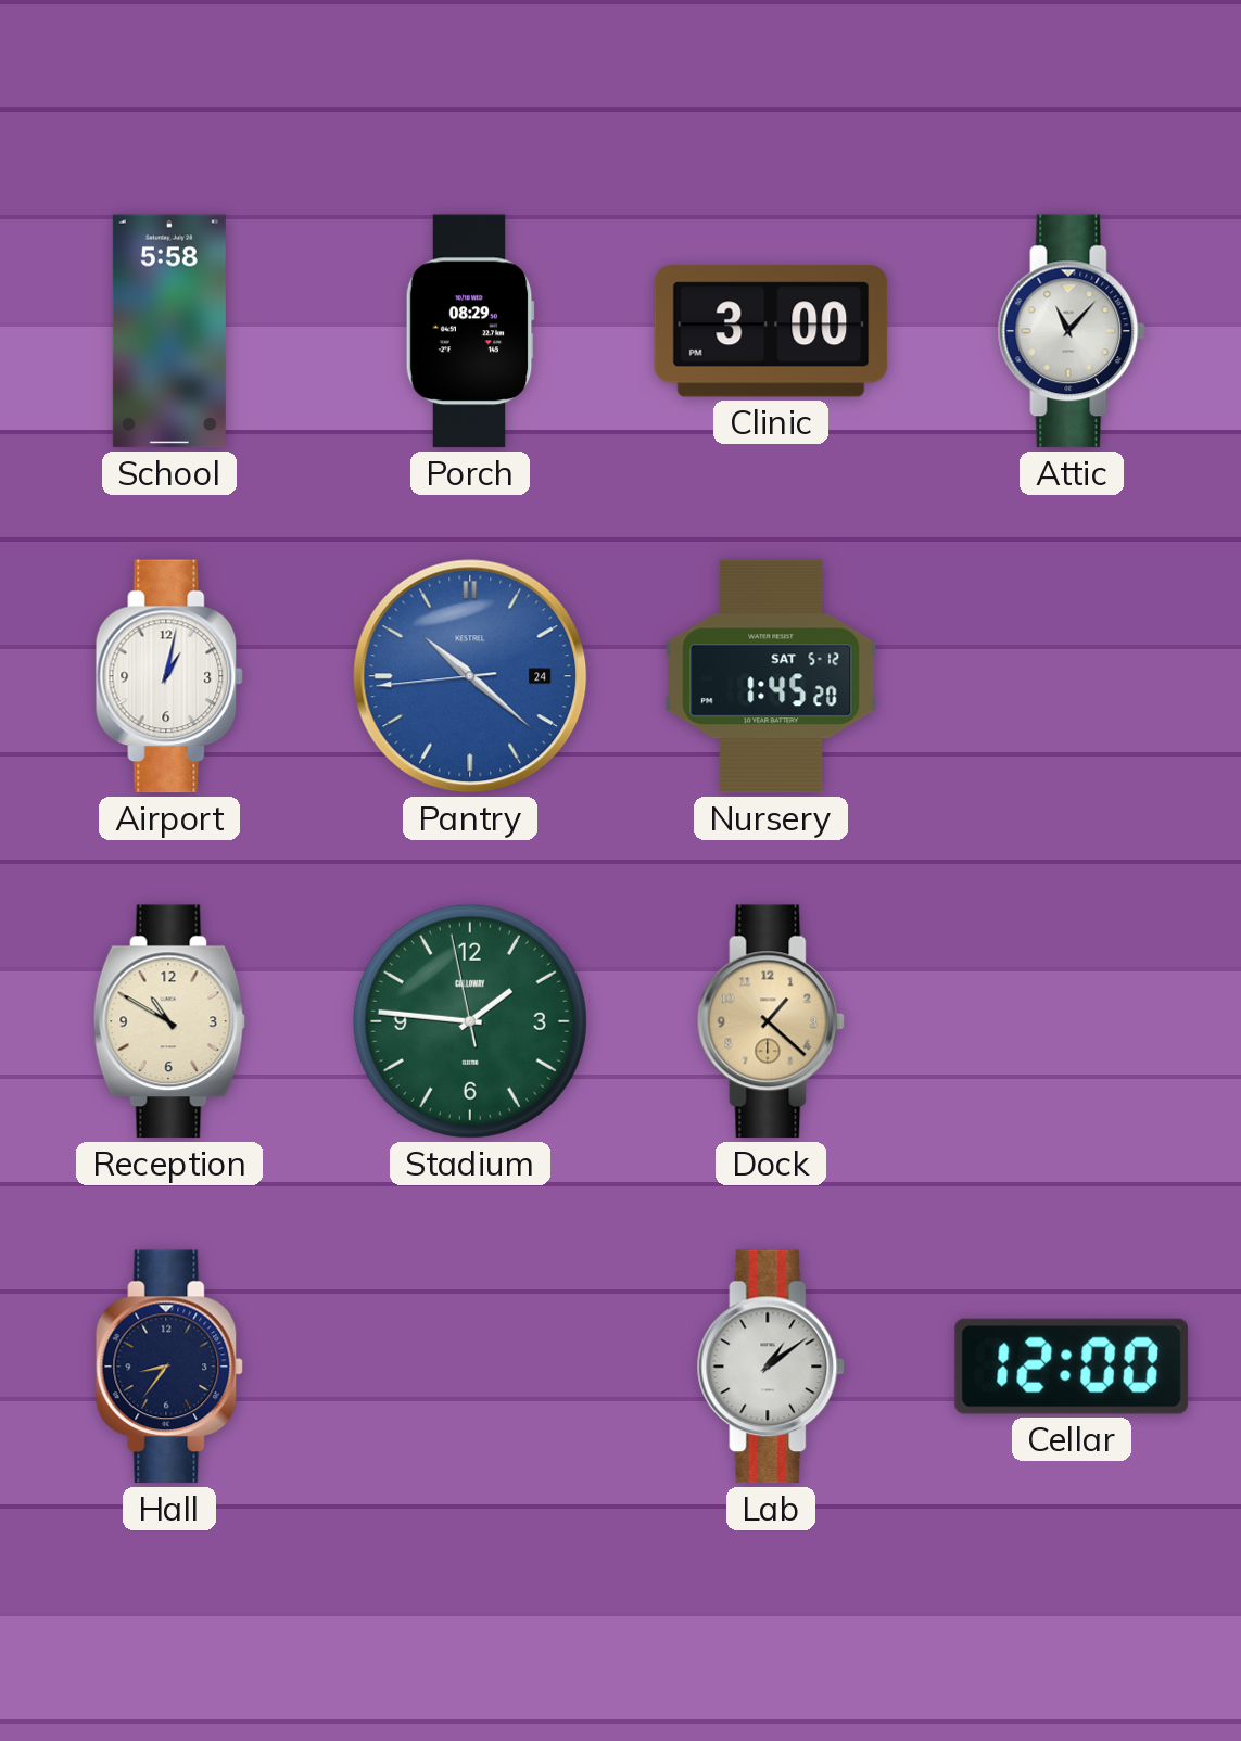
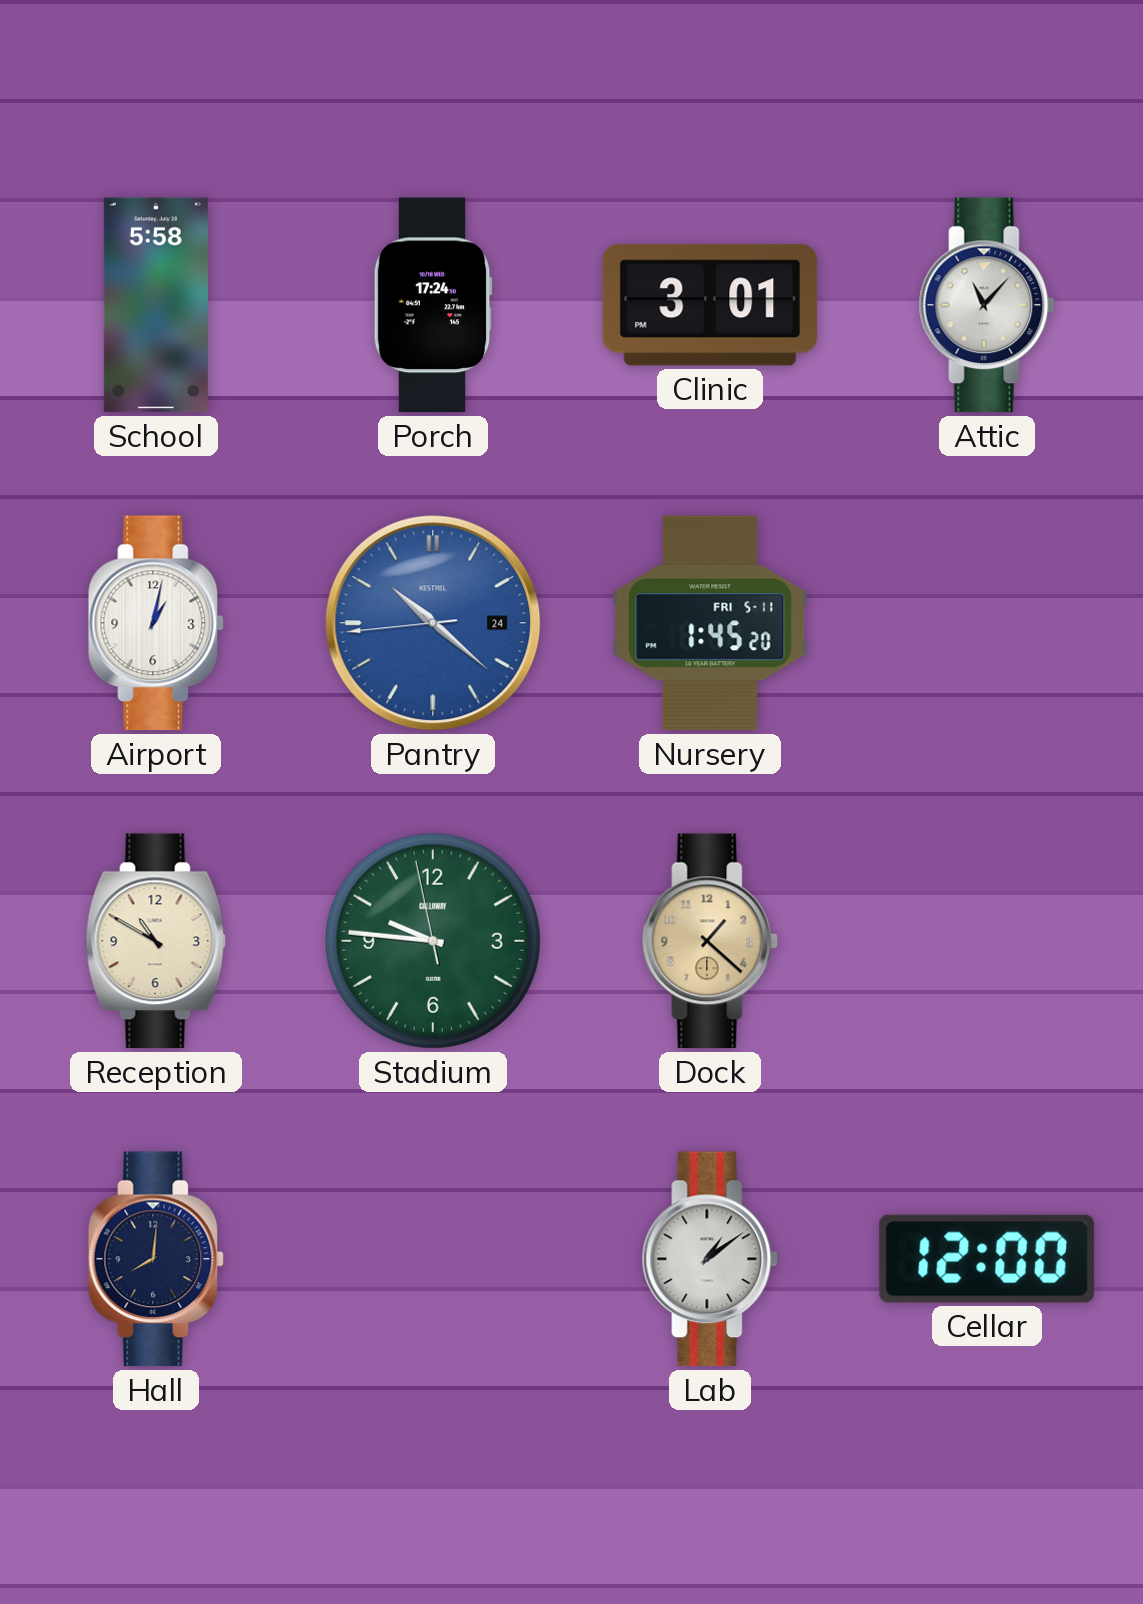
Porch: 08:29 -> 17:24 (433, 305)
Clinic: 3:00 -> 3:01 (710, 305)
Nursery date: SAT 5-12 -> FRI 5-11 (710, 623)
Stadium: 1:45 -> 9:45 (433, 941)
Hall: 8:36 -> 8:01 (156, 1259)
